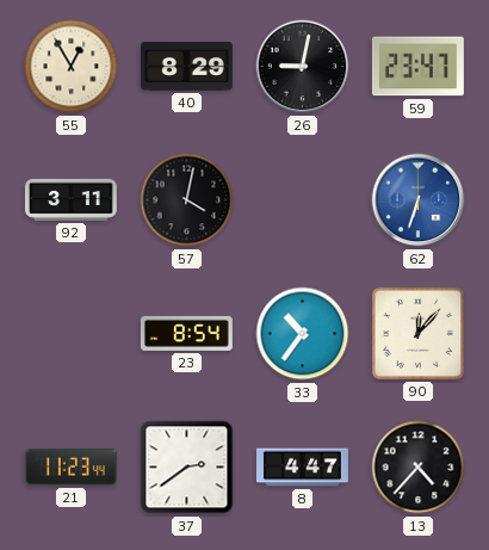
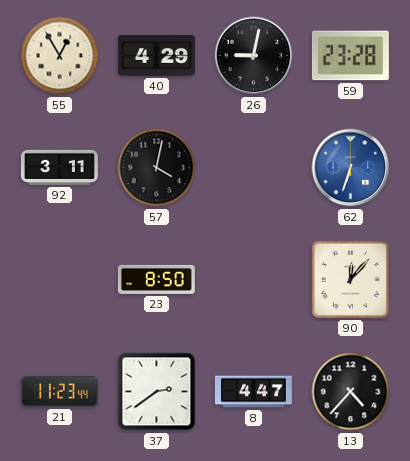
40: 8:29 -> 4:29 (156, 56)
59: 23:47 -> 23:28 (350, 56)
23: 8:54 -> 8:50 (156, 279)
33: 10:36 -> none (303, 334)
